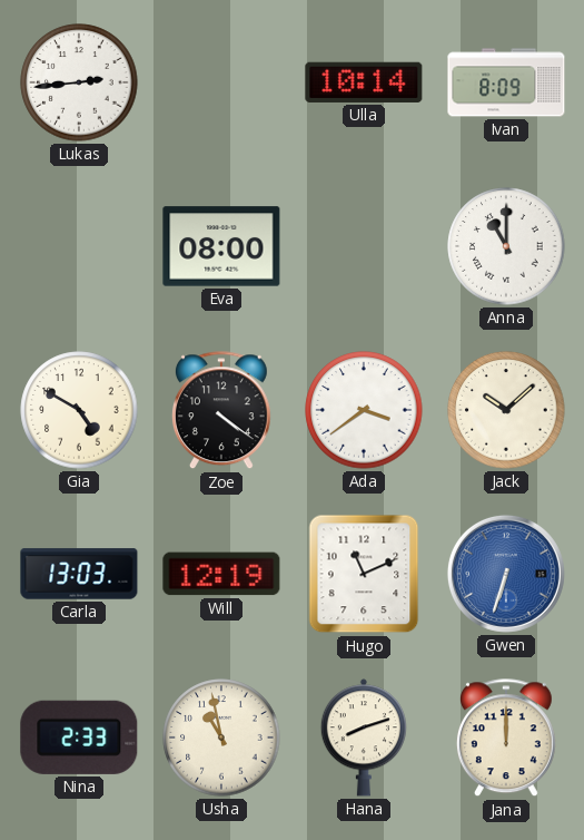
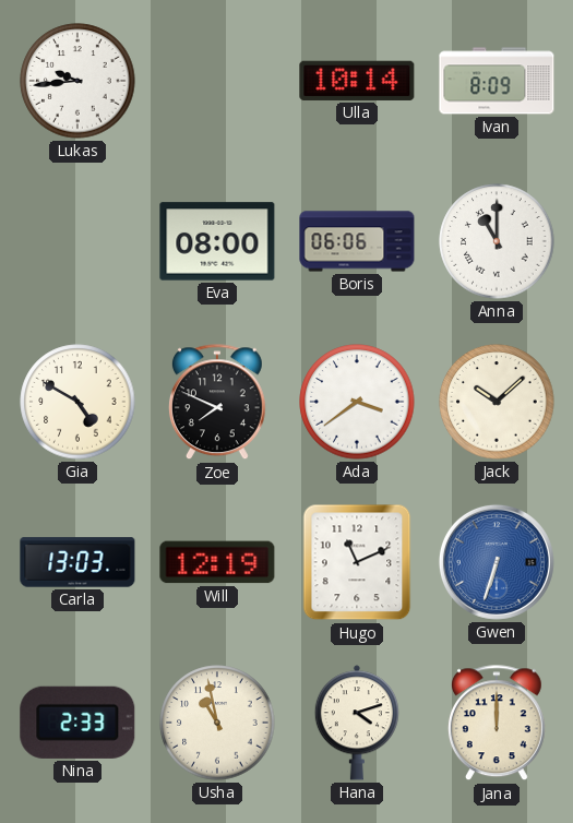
Lukas: 2:44 -> 9:44 (77, 81)
Boris: none -> 06:06 (357, 241)
Zoe: 4:21 -> 7:49 (217, 403)
Hana: 8:12 -> 4:12 (356, 723)
